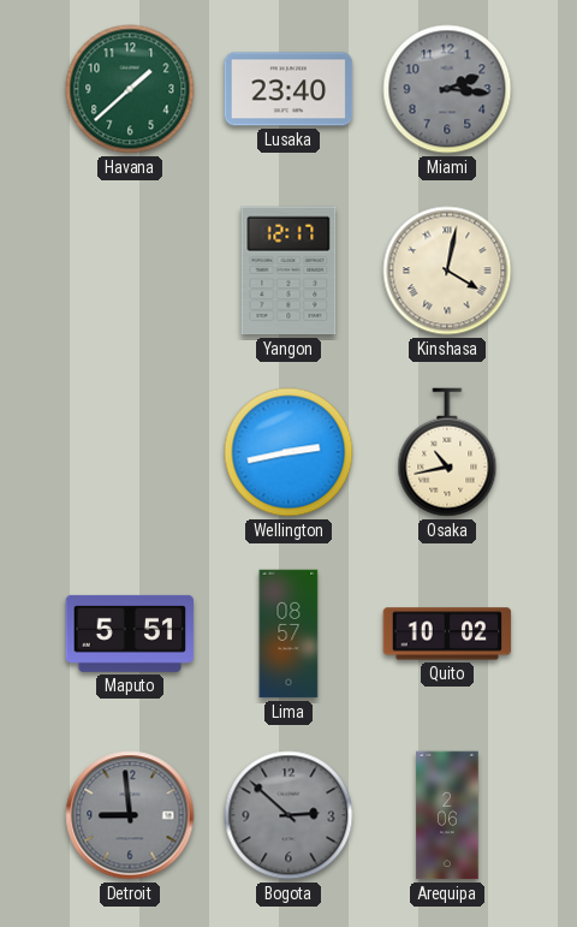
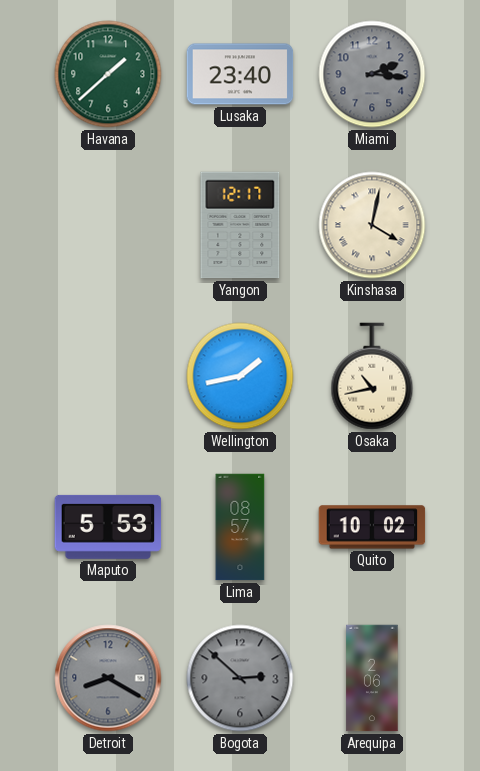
Wellington: 2:43 -> 1:43 (240, 376)
Maputo: 5:51 -> 5:53 (108, 527)
Detroit: 8:59 -> 8:20 (108, 678)
